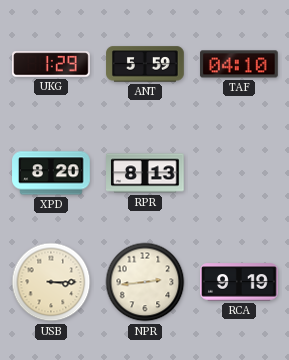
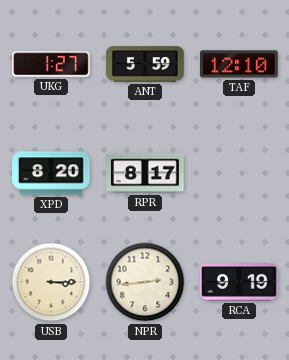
UKG: 1:29 -> 1:27 (51, 64)
TAF: 04:10 -> 12:10 (240, 64)
RPR: 8:13 -> 8:17 (145, 173)
